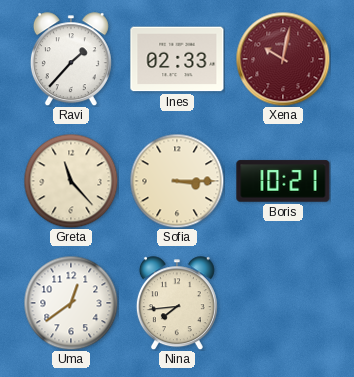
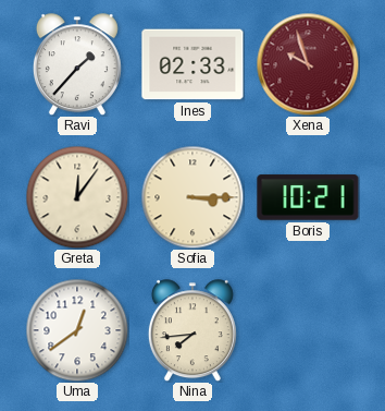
Xena: 10:02 -> 9:57 (308, 64)
Greta: 11:23 -> 12:06 (77, 197)
